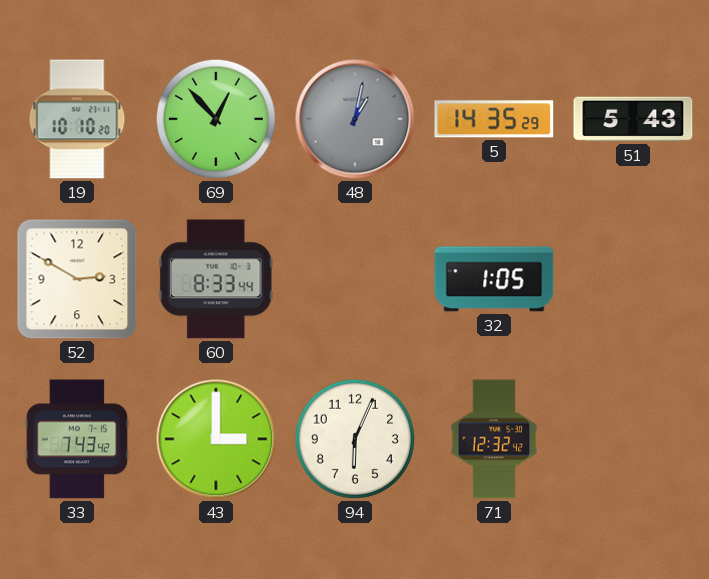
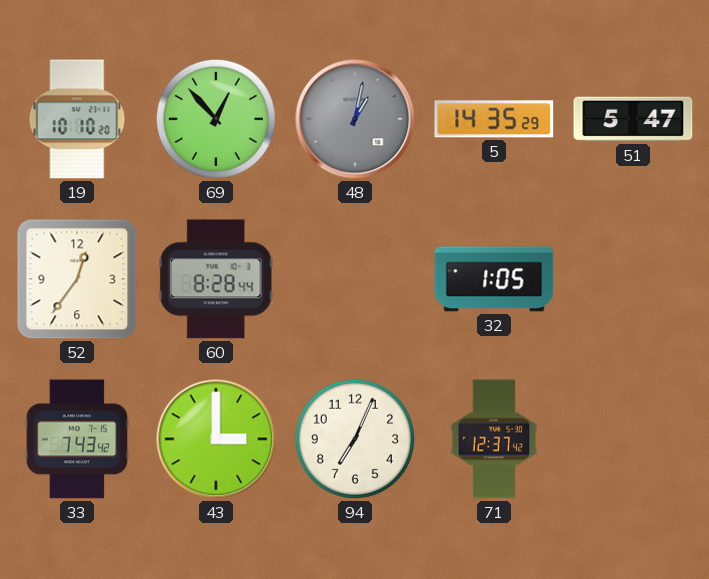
51: 5:43 -> 5:47 (633, 119)
52: 2:50 -> 12:36 (77, 279)
60: 8:33 -> 8:28 (216, 279)
94: 6:04 -> 7:04 (355, 439)
71: 12:32 -> 12:37 (494, 439)
